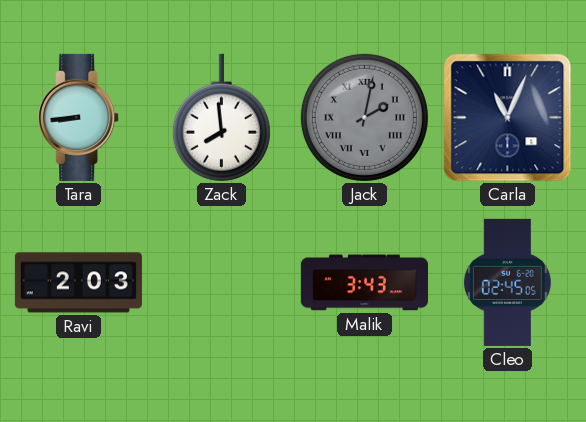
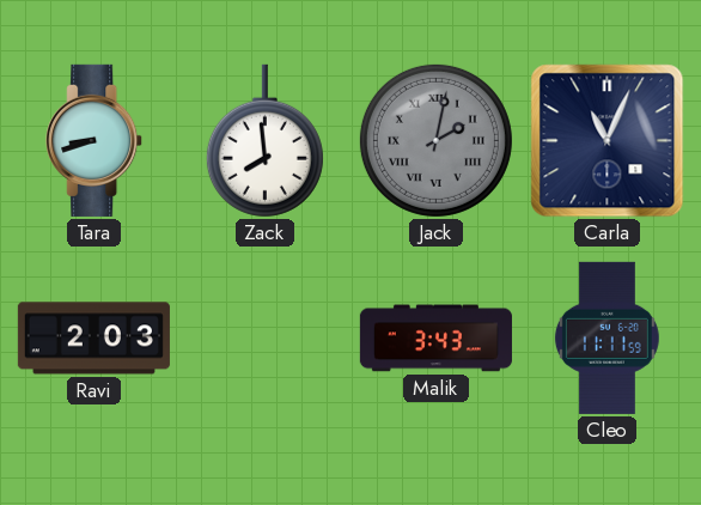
Tara: 8:44 -> 8:42 (95, 140)
Cleo: 02:45 -> 11:11 (606, 337)
